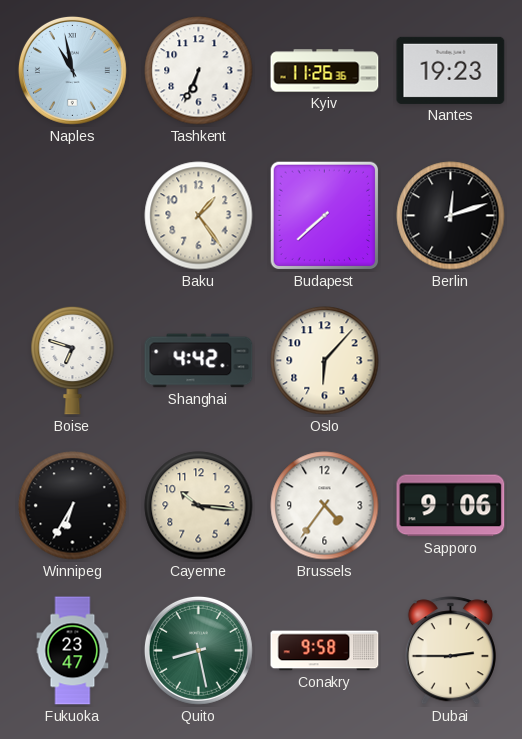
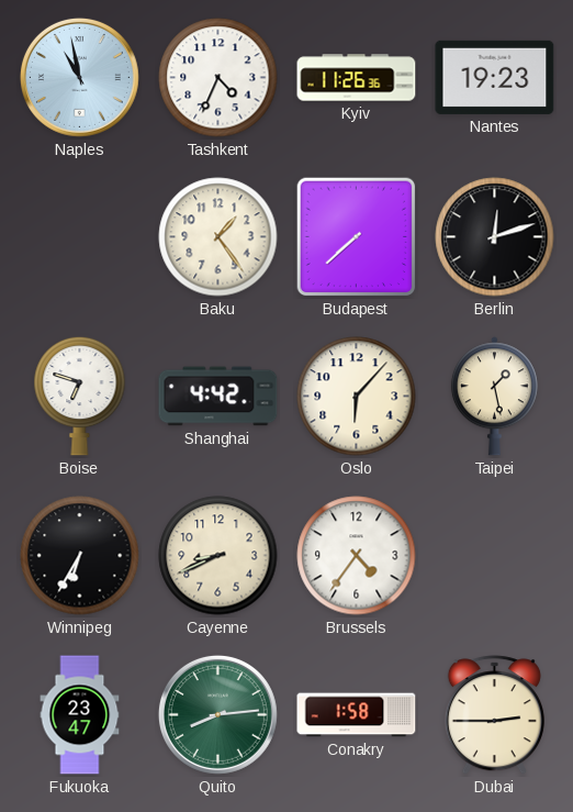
Tashkent: 6:34 -> 4:34 (218, 78)
Taipei: none -> 1:28 (494, 397)
Cayenne: 10:16 -> 8:41 (218, 556)
Sapporo: 9:06 -> none (451, 506)
Quito: 8:28 -> 8:14 (217, 714)
Conakry: 9:58 -> 1:58 (357, 715)
